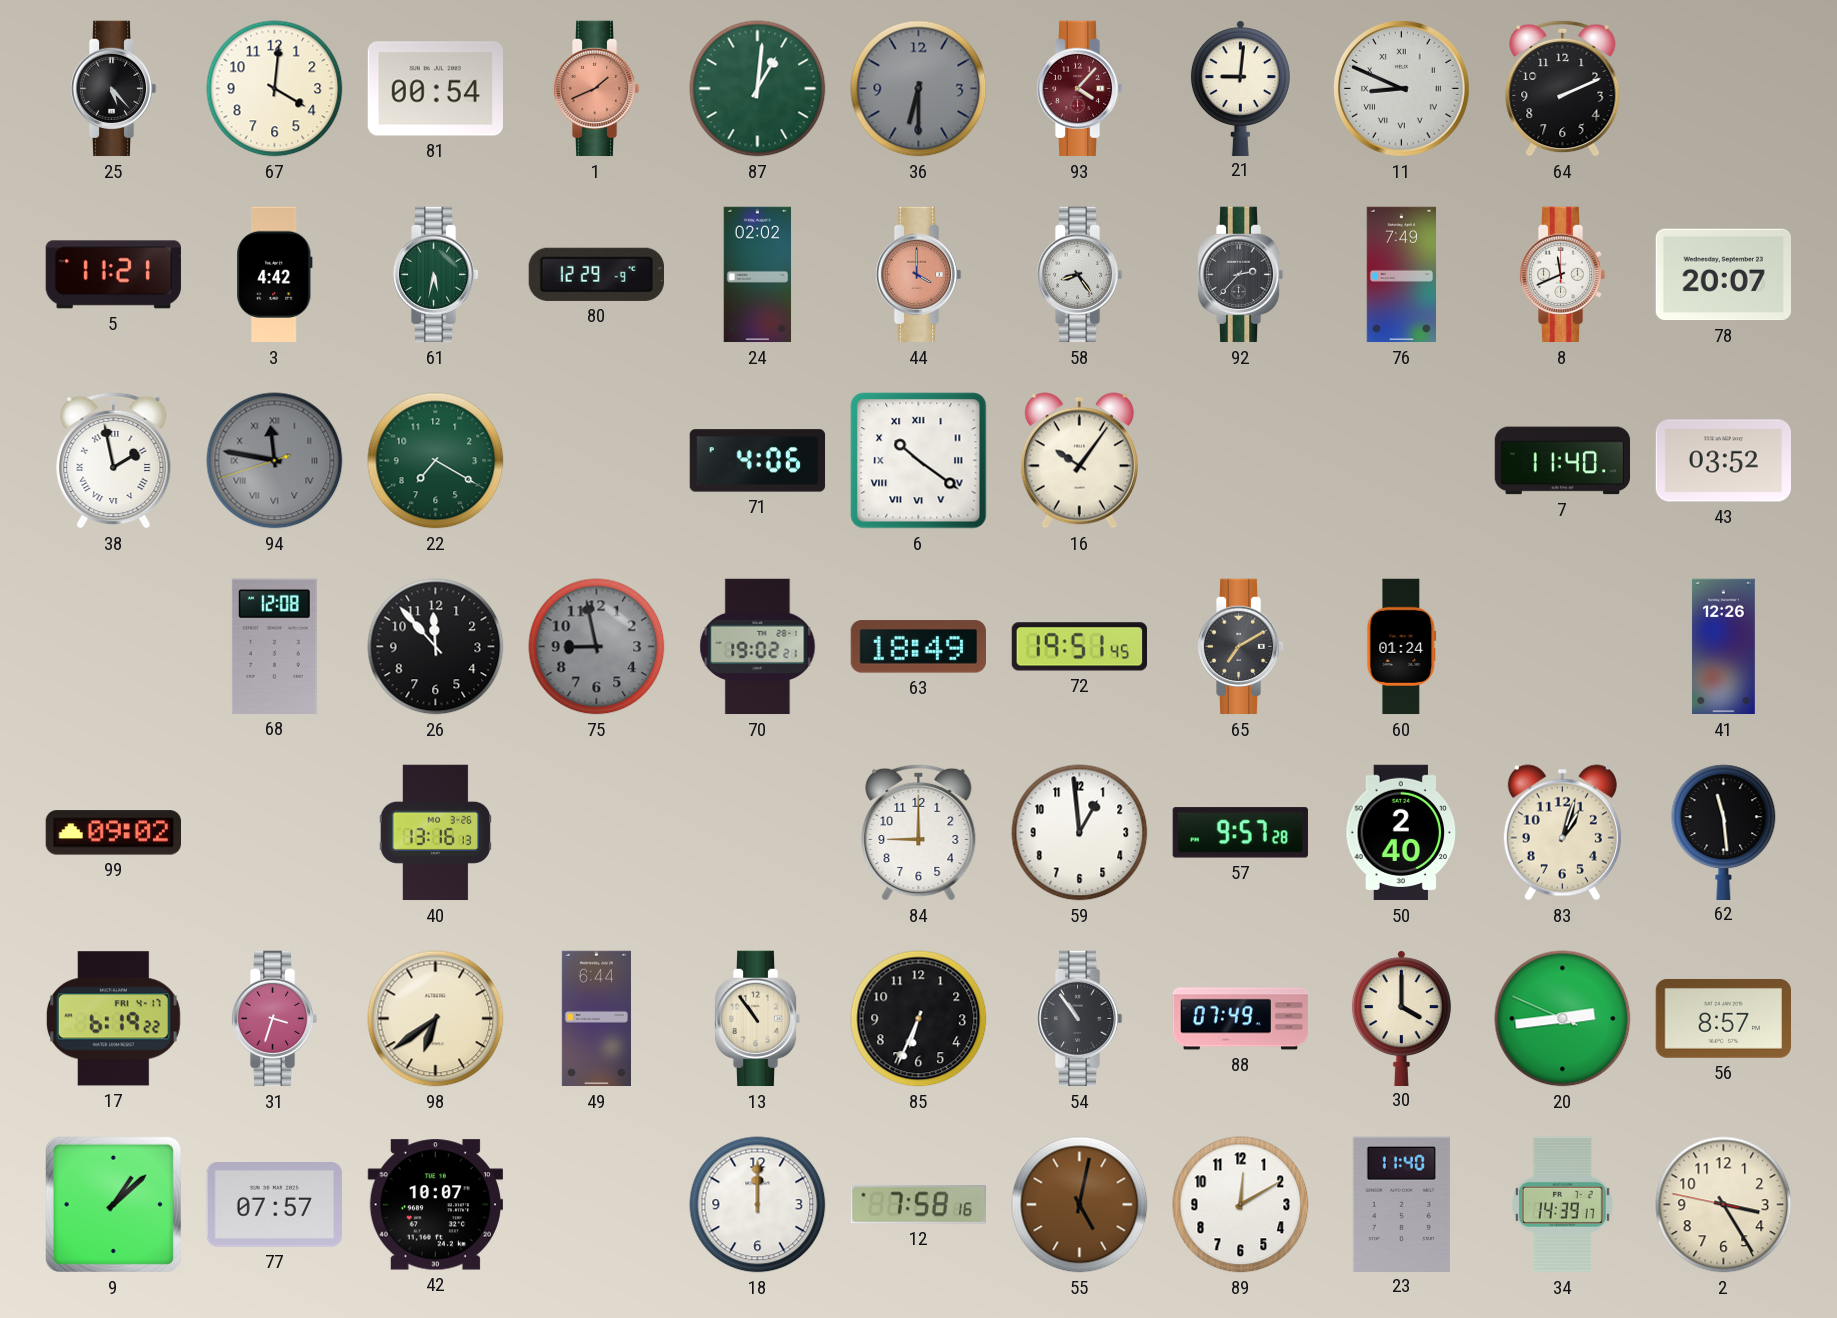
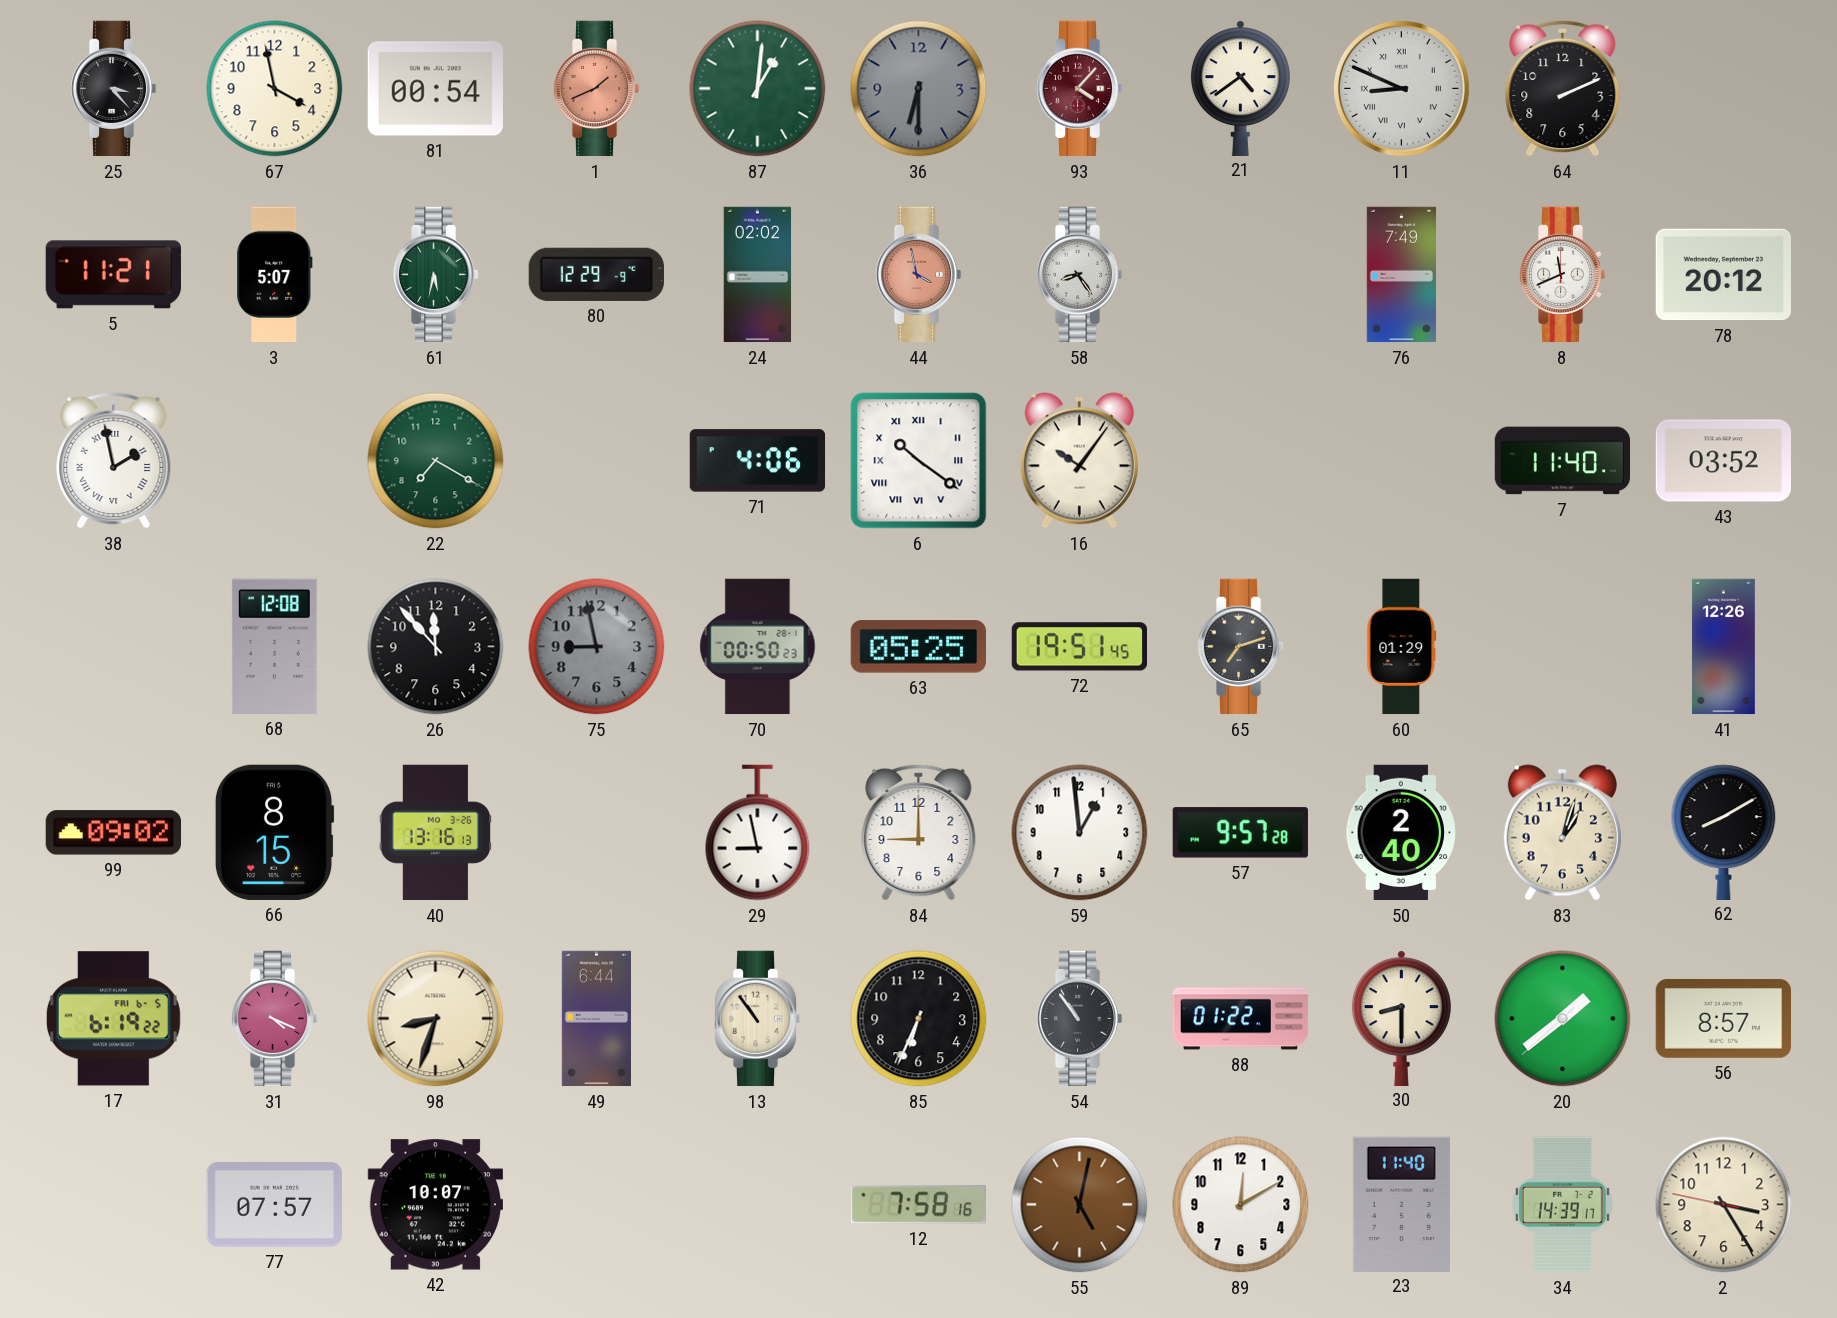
25: 5:23 -> 3:23 (113, 89)
67: 4:01 -> 3:58 (275, 89)
21: 9:01 -> 4:39 (1240, 88)
3: 4:42 -> 5:07 (275, 275)
44: 4:00 -> 3:58 (918, 275)
92: 2:37 -> none (1240, 275)
78: 20:07 -> 20:12 (1723, 275)
94: 11:46 -> none (275, 461)
70: 19:02 -> 00:50 (758, 647)
63: 18:49 -> 05:25 (918, 647)
65: 7:10 -> 7:12 (1240, 647)
60: 01:24 -> 01:29 (1402, 647)
66: none -> 8:15 (274, 832)
29: none -> 8:58 (758, 833)
62: 11:29 -> 8:10 (1724, 832)
17 date: FRI 4-17 -> FRI 6-5 (113, 1019)
31: 3:33 -> 4:19 (274, 1019)
98: 6:39 -> 8:33 (436, 1019)
88: 07:49 -> 01:22 (1241, 1019)
30: 4:00 -> 8:30 (1401, 1018)
20: 2:43 -> 1:38 (1563, 1019)
9: 1:08 -> none (113, 1204)
18: 12:00 -> none (758, 1205)
